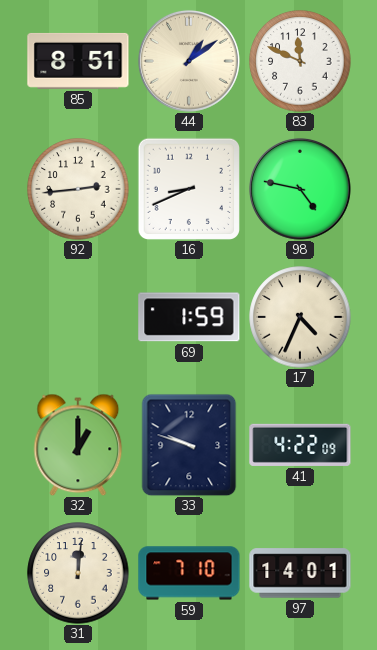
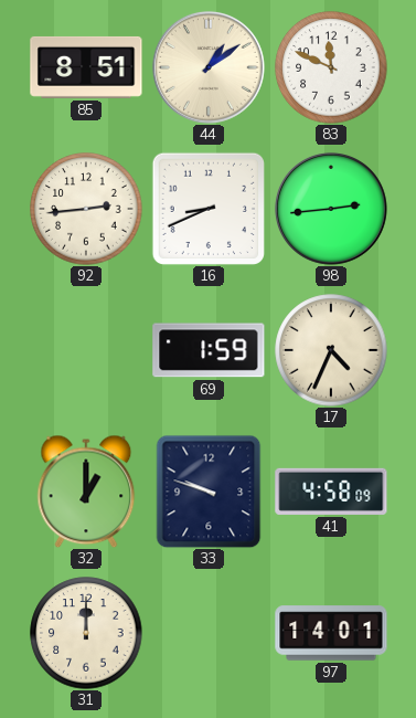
98: 4:47 -> 2:44 (331, 209)
41: 4:22 -> 4:58 (331, 492)
31: 12:01 -> 12:00 (86, 633)
59: 7:10 -> none (189, 573)
